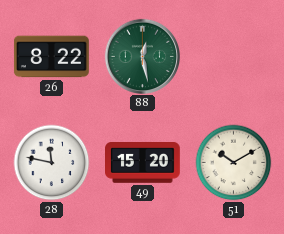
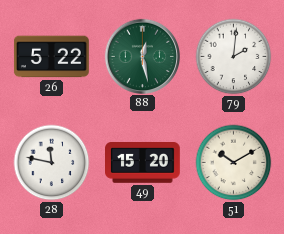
26: 8:22 -> 5:22 (52, 57)
79: none -> 2:01 (234, 57)
